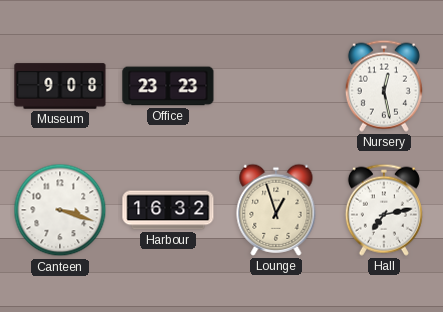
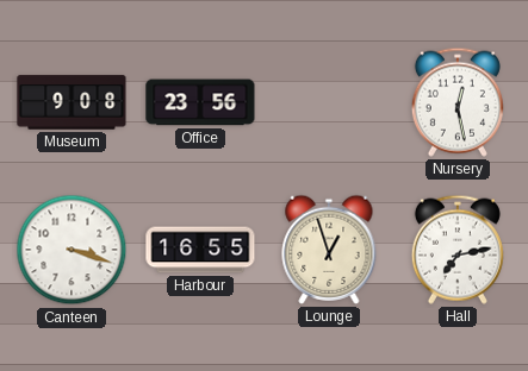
Office: 23:23 -> 23:56 (200, 102)
Harbour: 16:32 -> 16:55 (200, 250)
